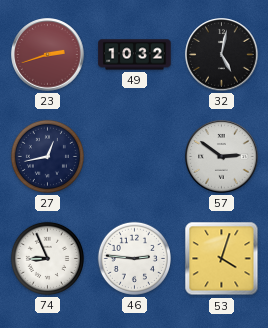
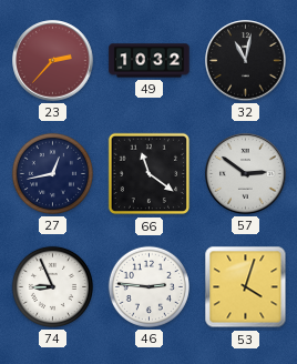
23: 2:42 -> 2:37 (53, 61)
32: 5:02 -> 11:02 (246, 61)
66: none -> 11:21 (150, 174)
